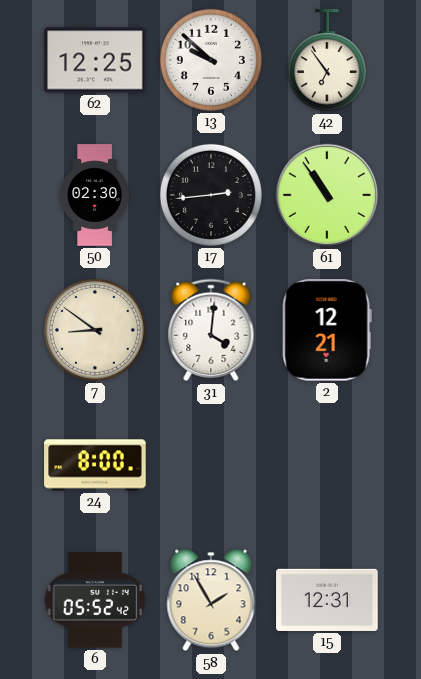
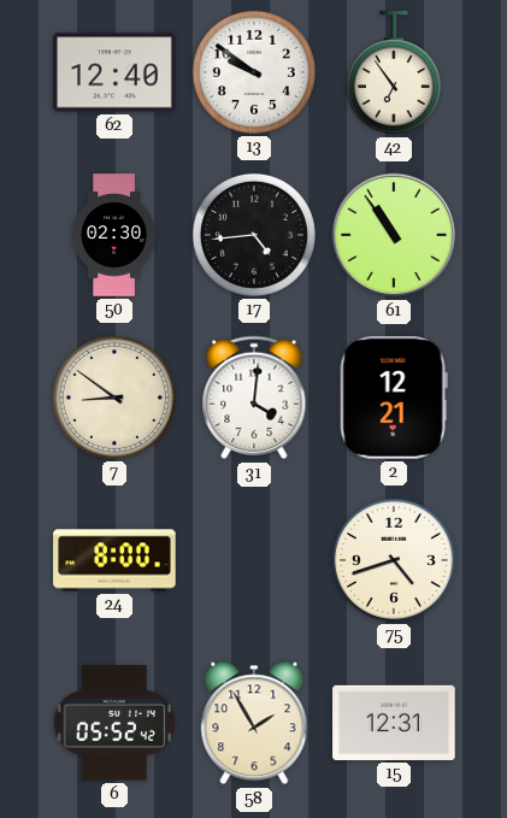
62: 12:25 -> 12:40 (114, 72)
13: 9:52 -> 9:51 (254, 72)
17: 2:44 -> 4:44 (254, 235)
75: none -> 4:42 (394, 560)
